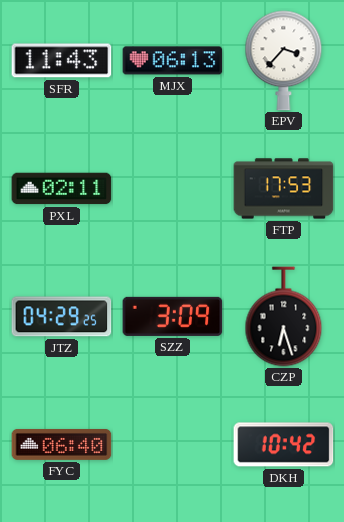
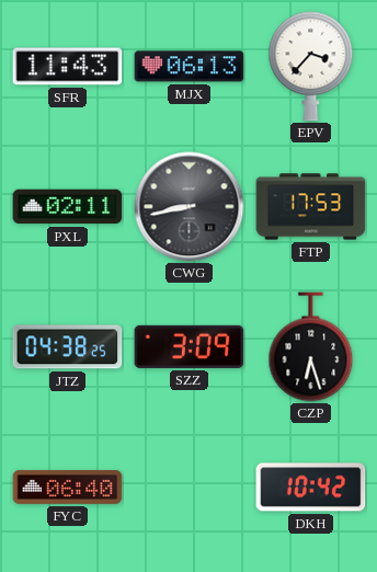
CWG: none -> 8:43 (190, 207)
JTZ: 04:29 -> 04:38 (68, 347)
